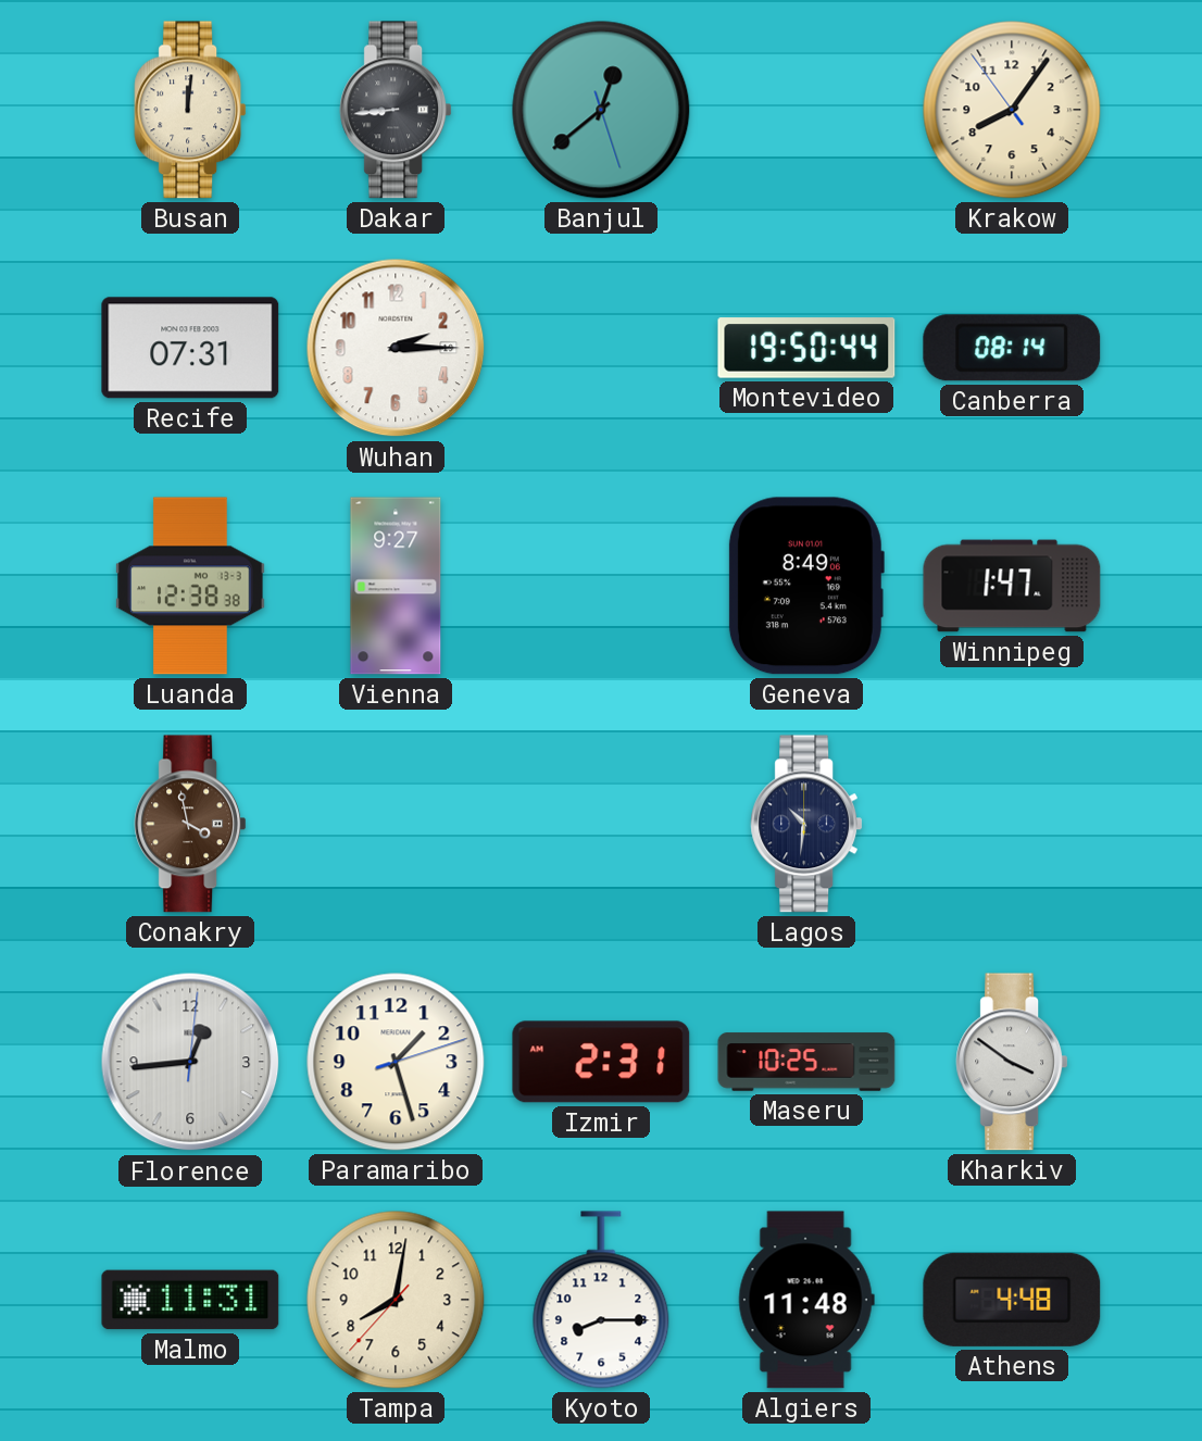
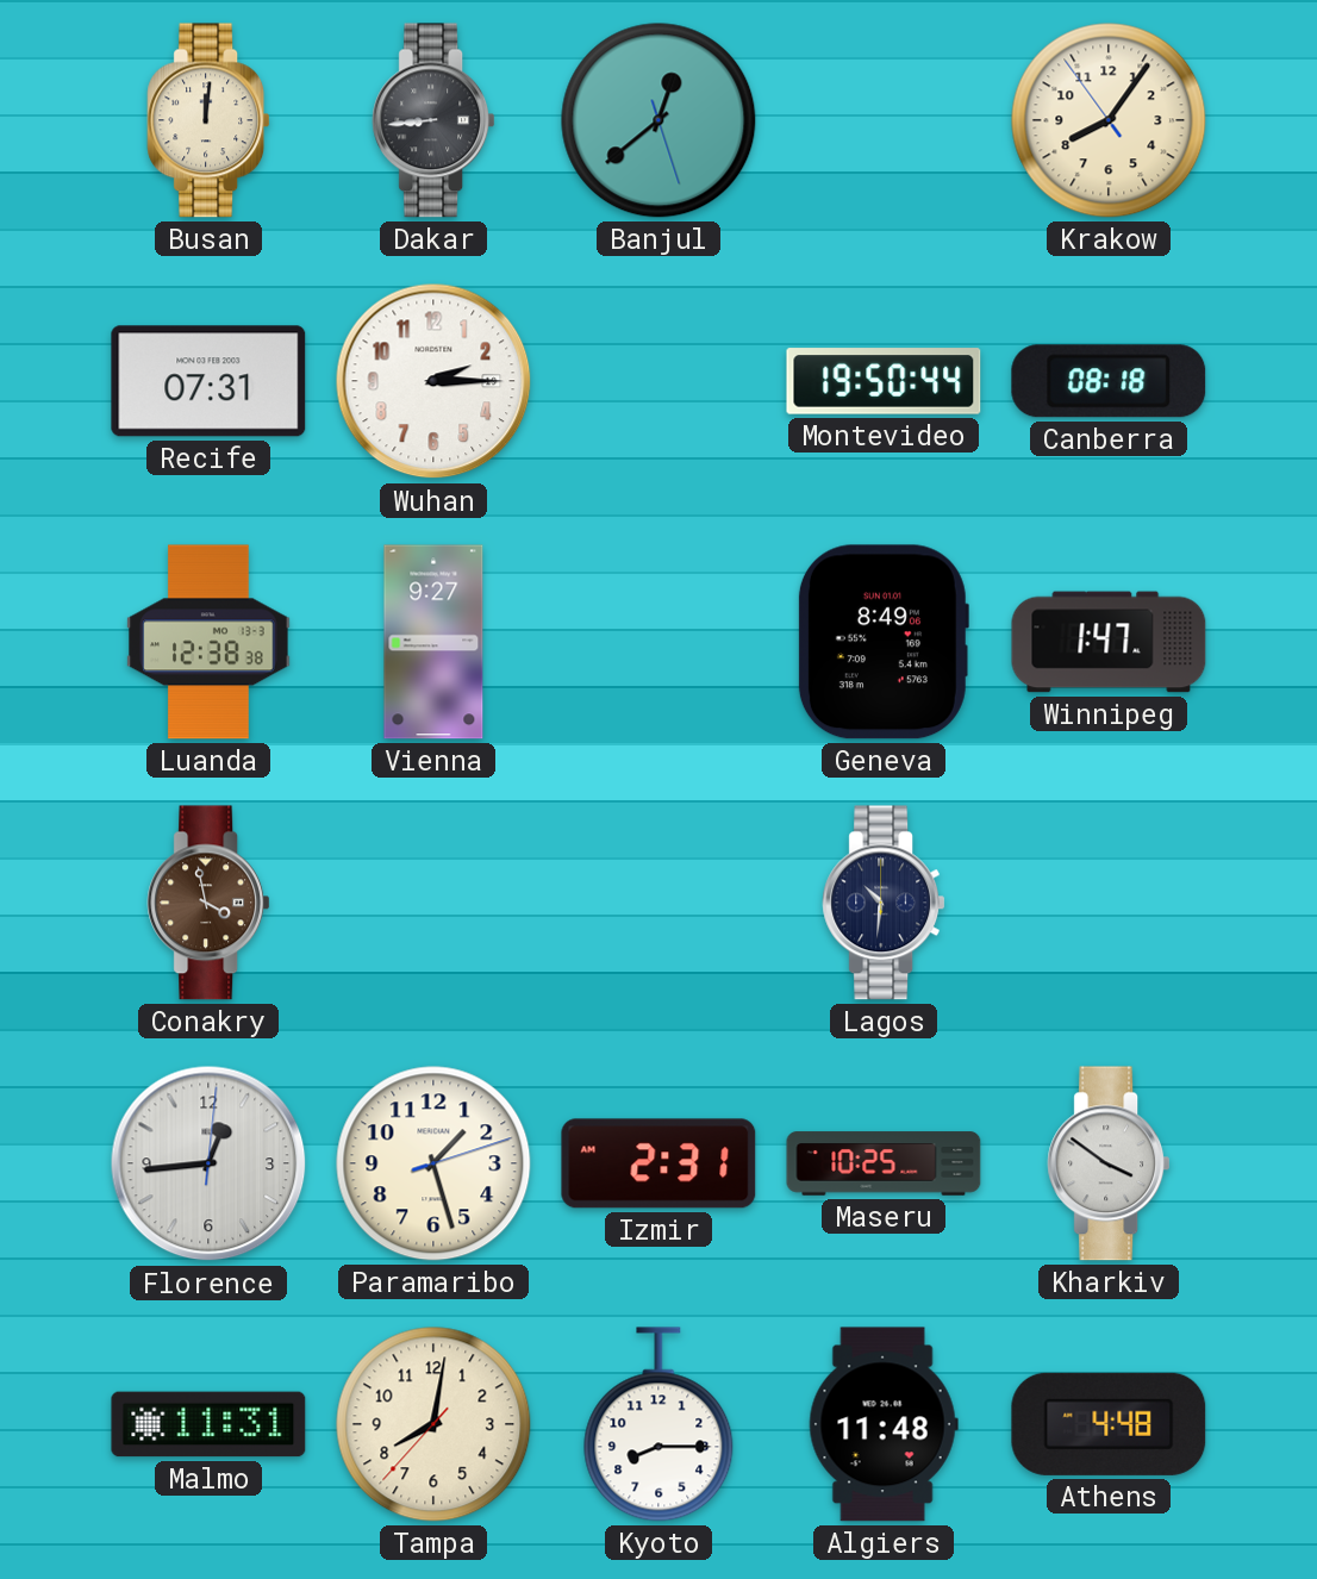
Canberra: 08:14 -> 08:18 (1109, 381)
